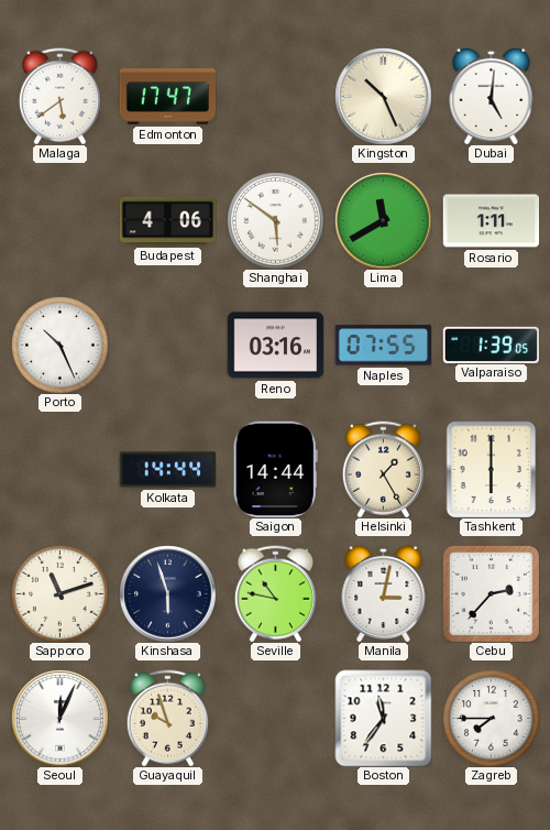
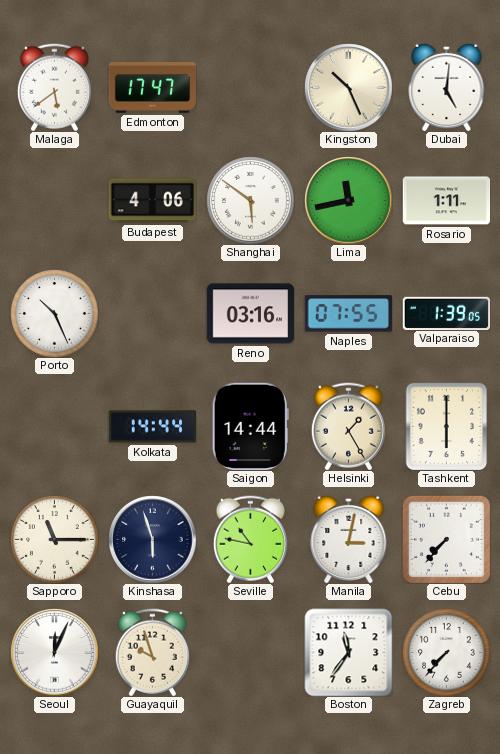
Lima: 11:40 -> 11:43 (348, 200)
Sapporo: 11:12 -> 11:15 (54, 539)
Cebu: 2:37 -> 7:37 (446, 539)
Zagreb: 7:45 -> 7:37 (446, 652)
